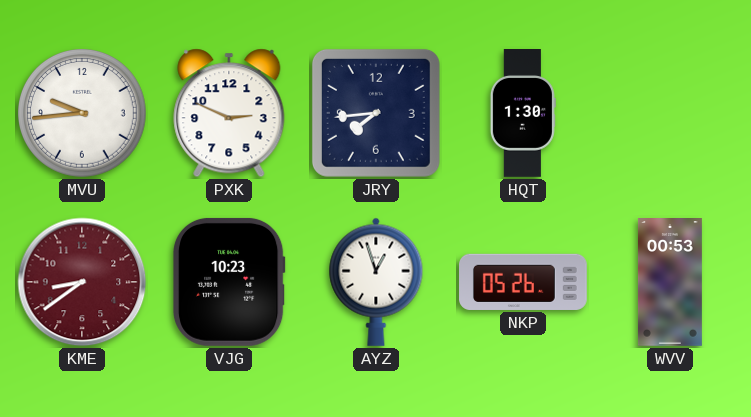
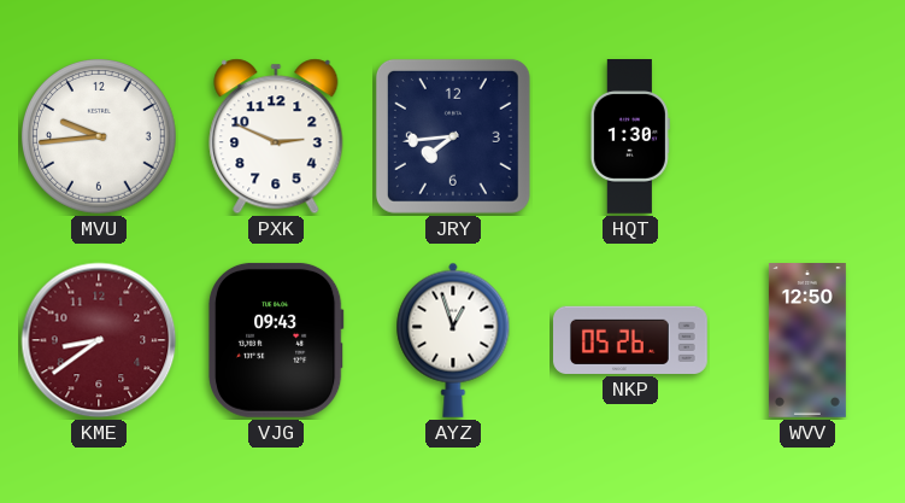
VJG: 10:23 -> 09:43 (276, 340)
WVV: 00:53 -> 12:50 (807, 341)
